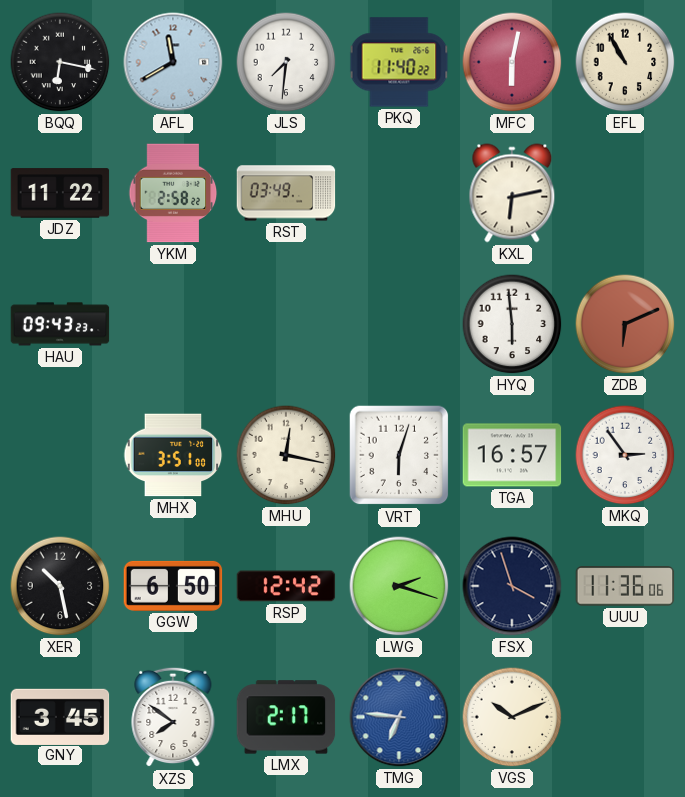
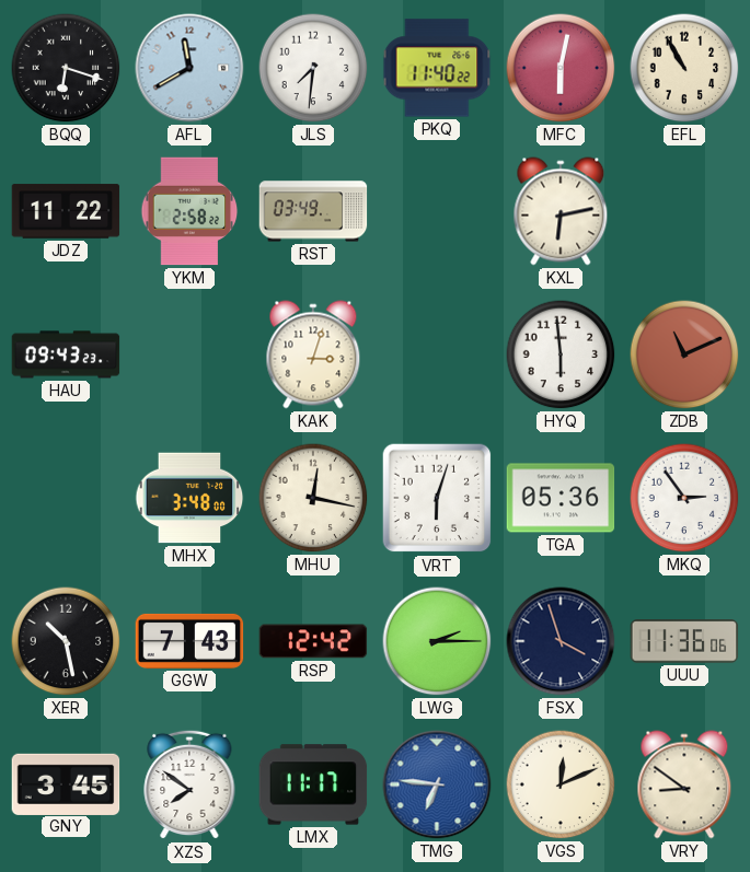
BQQ: 6:17 -> 6:18 (66, 68)
KAK: none -> 3:03 (313, 354)
ZDB: 6:11 -> 11:11 (684, 354)
MHX: 3:51 -> 3:48 (189, 498)
TGA: 16:57 -> 05:36 (561, 498)
GGW: 6:50 -> 7:43 (189, 641)
LWG: 2:18 -> 2:15 (437, 641)
LMX: 2:17 -> 11:17 (313, 784)
VGS: 10:11 -> 12:11 (561, 784)
VRY: none -> 8:51 (684, 784)
